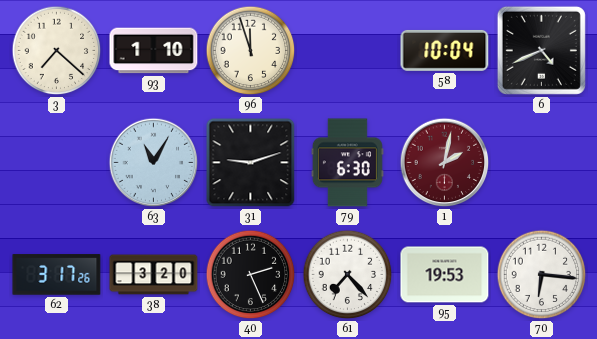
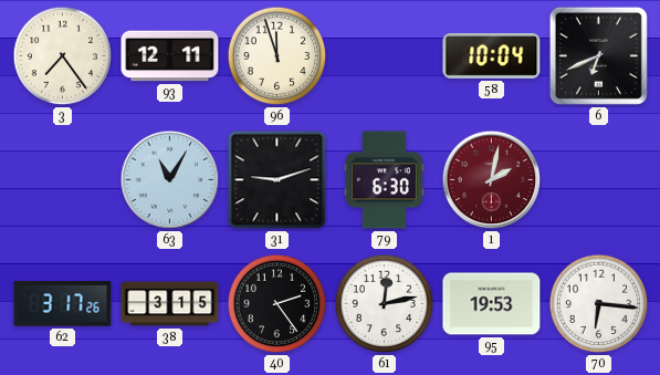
3: 7:22 -> 7:24 (63, 56)
93: 1:10 -> 12:11 (170, 56)
6: 4:41 -> 6:41 (598, 55)
38: 3:20 -> 3:15 (170, 304)
40: 2:26 -> 2:24 (277, 304)
61: 7:23 -> 12:13 (385, 304)
